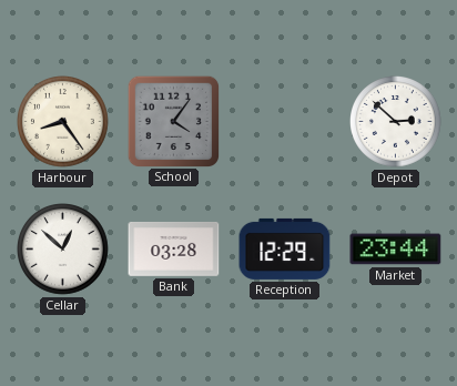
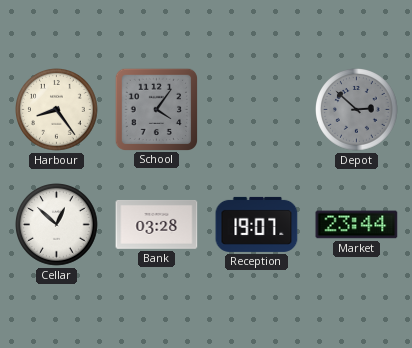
Depot dial: white -> grey (357, 110)
Reception: 12:29 -> 19:07 (257, 224)
